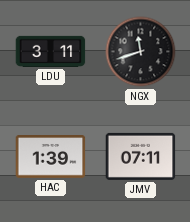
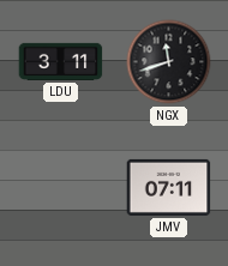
HAC: 1:39 -> none (51, 157)
